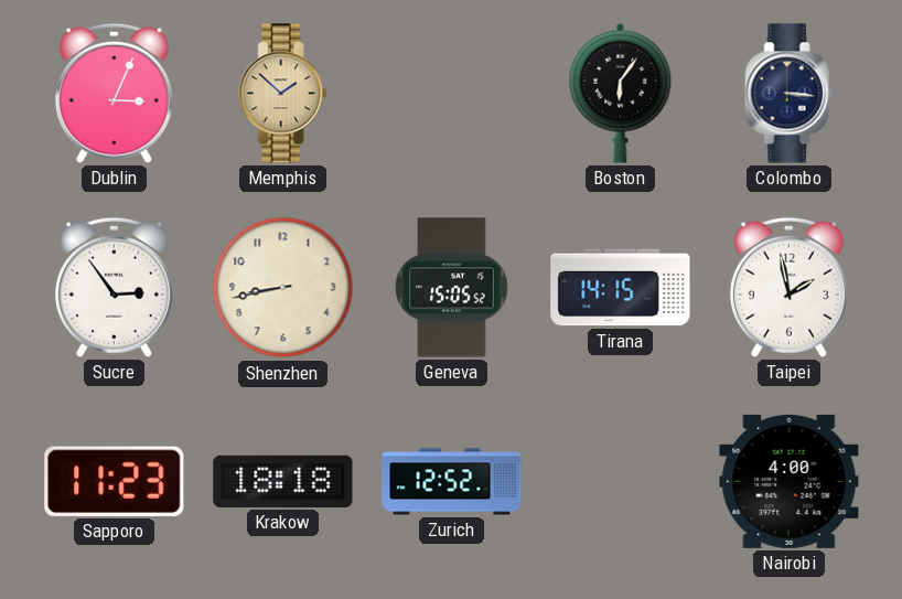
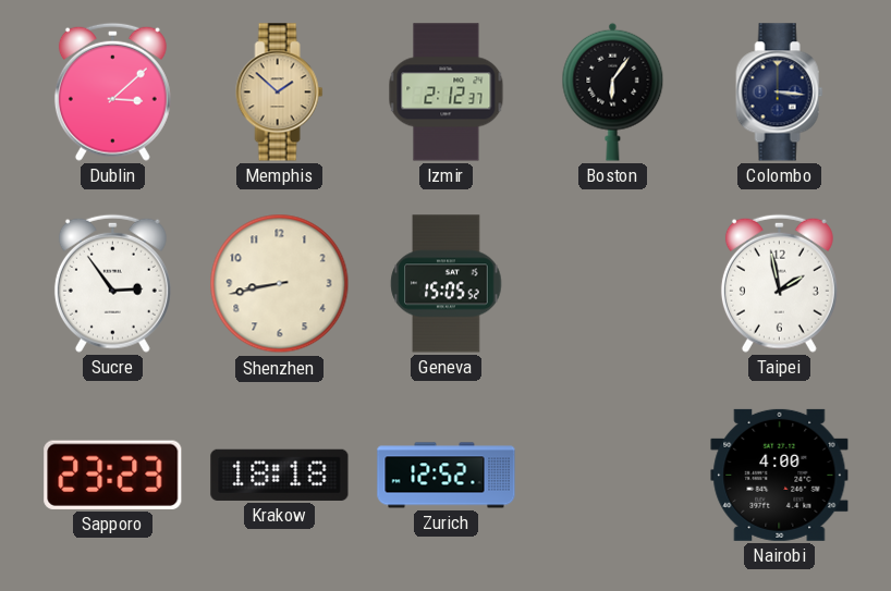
Dublin: 3:04 -> 3:08 (112, 91)
Izmir: none -> 2:12 (447, 93)
Tirana: 14:15 -> none (621, 288)
Sapporo: 11:23 -> 23:23 (113, 475)
